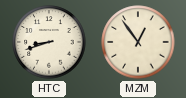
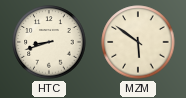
MZM: 12:54 -> 5:51 (138, 42)
